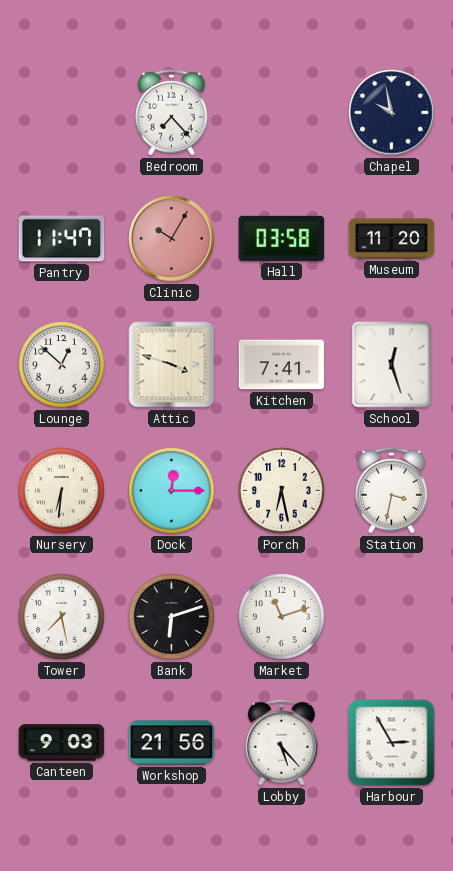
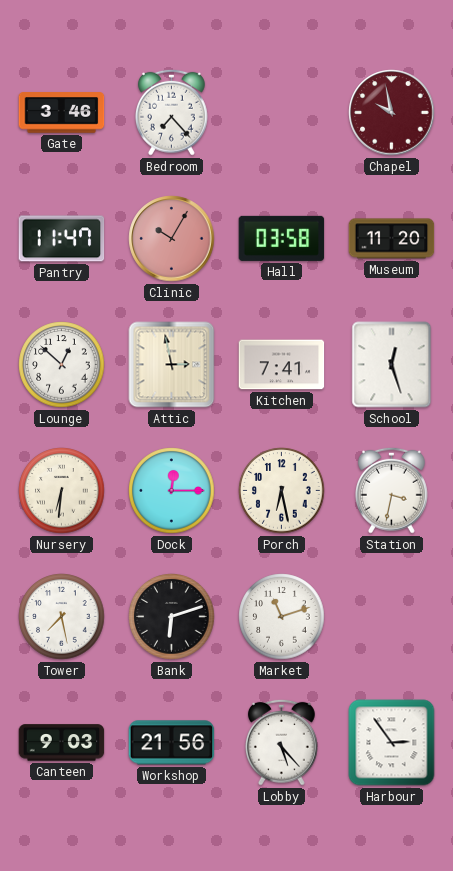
Gate: none -> 3:46 (62, 113)
Chapel dial: navy -> burgundy (392, 113)
Attic: 3:48 -> 2:58 (172, 365)
Harbour: 2:55 -> 2:54 (392, 743)
